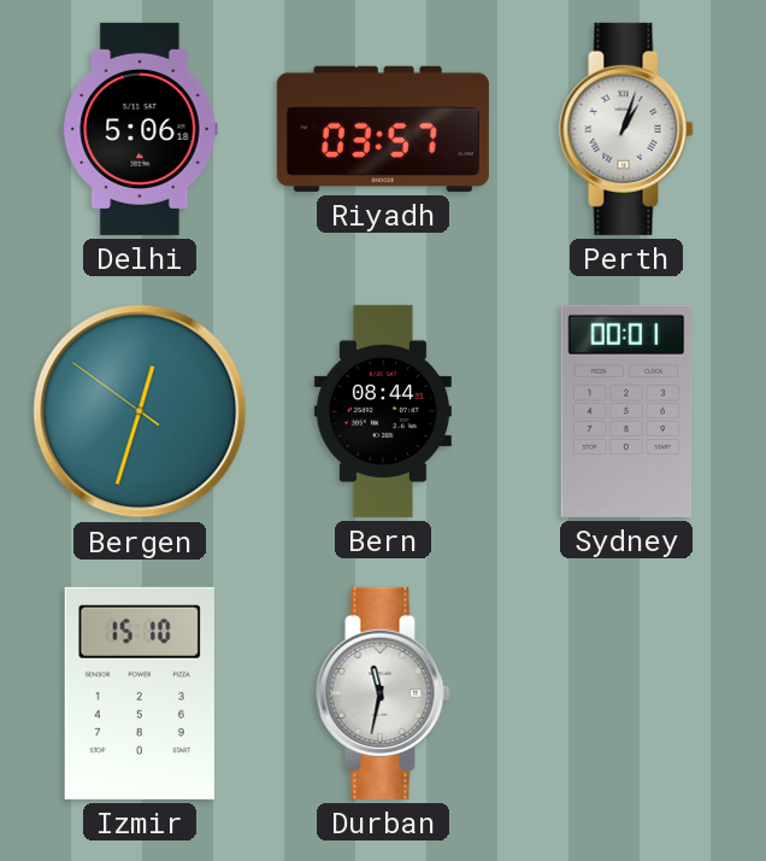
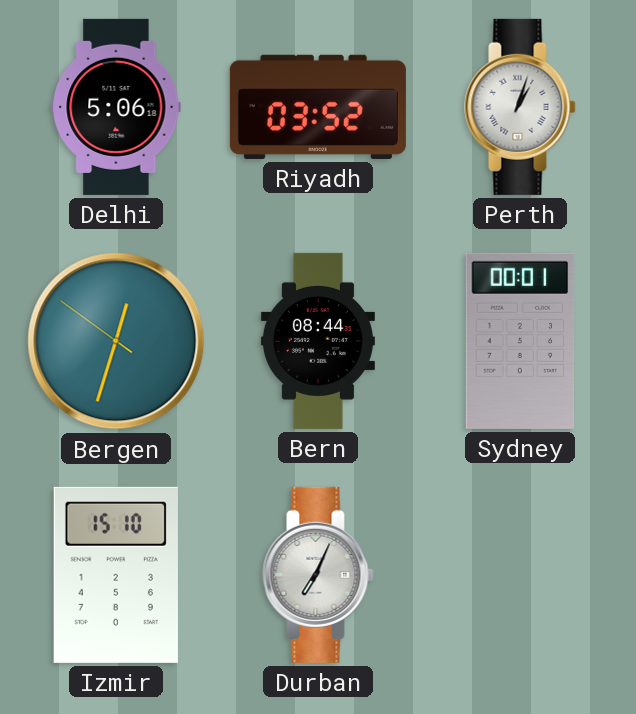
Riyadh: 03:57 -> 03:52 (318, 107)
Durban: 11:32 -> 7:04 (318, 575)
